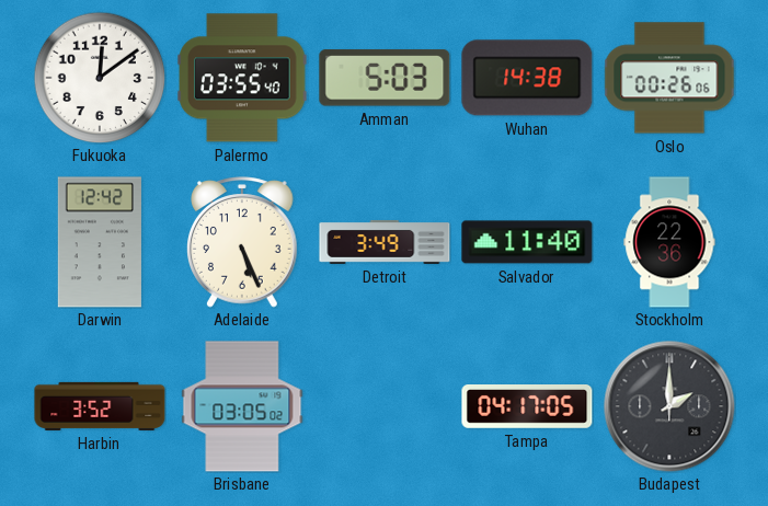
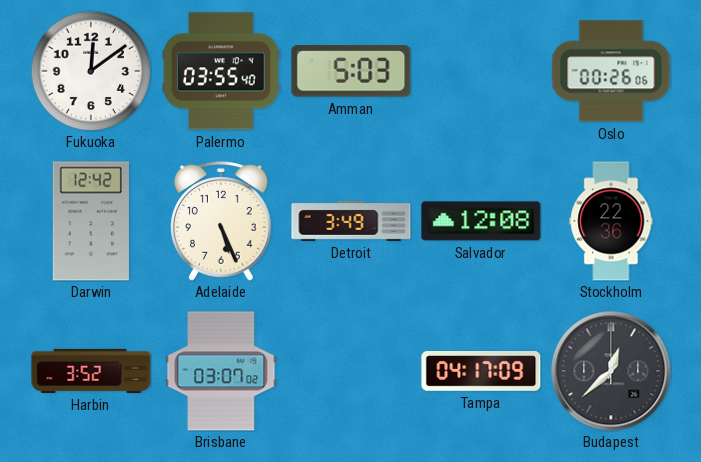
Wuhan: 14:38 -> none (527, 78)
Salvador: 11:40 -> 12:08 (481, 221)
Brisbane: 03:05 -> 03:07 (221, 371)
Tampa: 04:17:05 -> 04:17:09 (481, 372)
Budapest: 2:00 -> 12:38 (611, 371)
